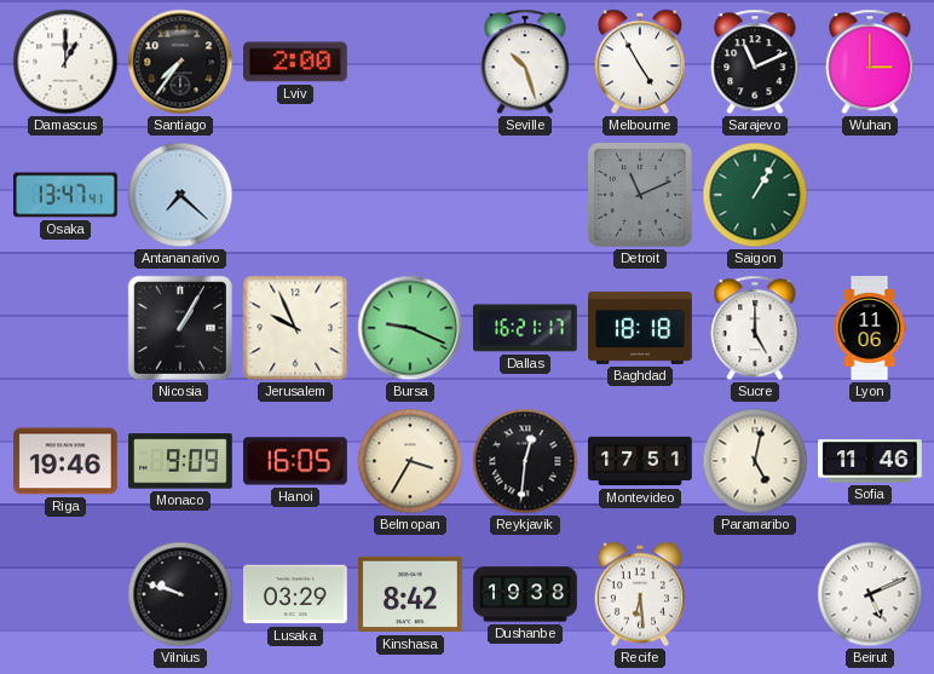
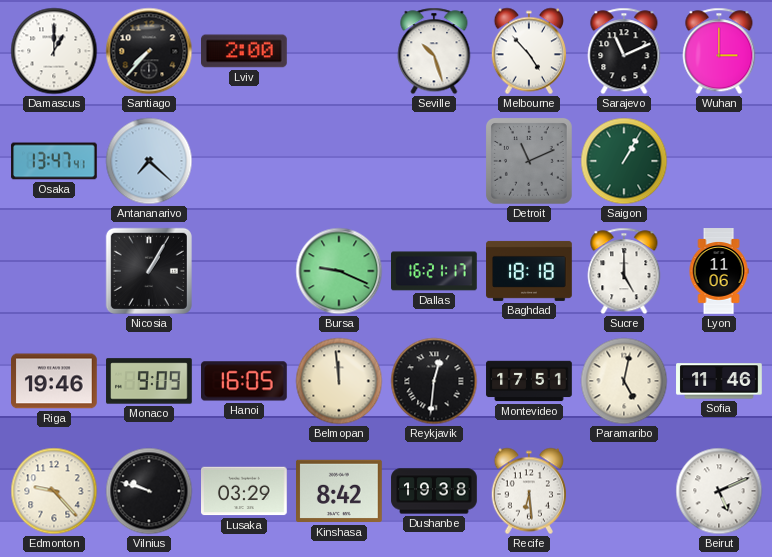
Santiago: 7:36 -> 7:37 (149, 51)
Melbourne: 4:55 -> 4:53 (528, 51)
Jerusalem: 9:56 -> none (295, 328)
Belmopan: 3:35 -> 11:59 (339, 381)
Edmonton: none -> 9:23 (54, 491)
